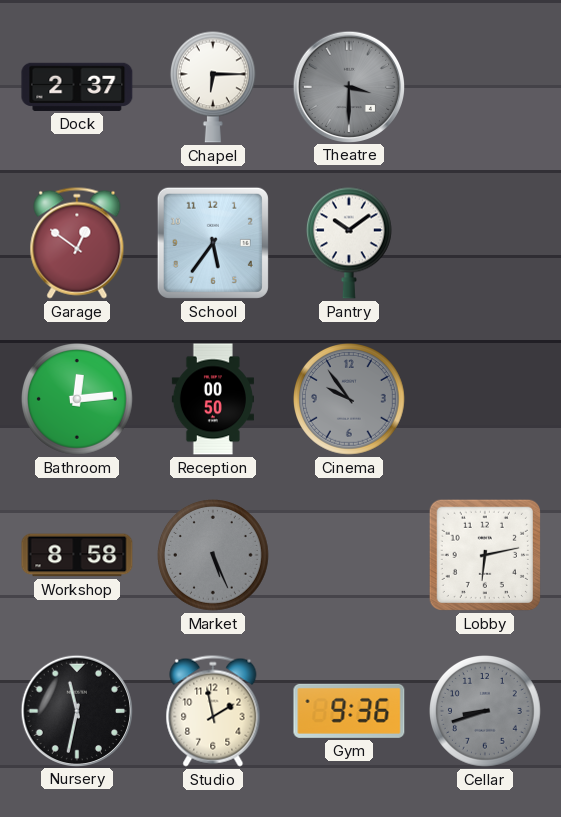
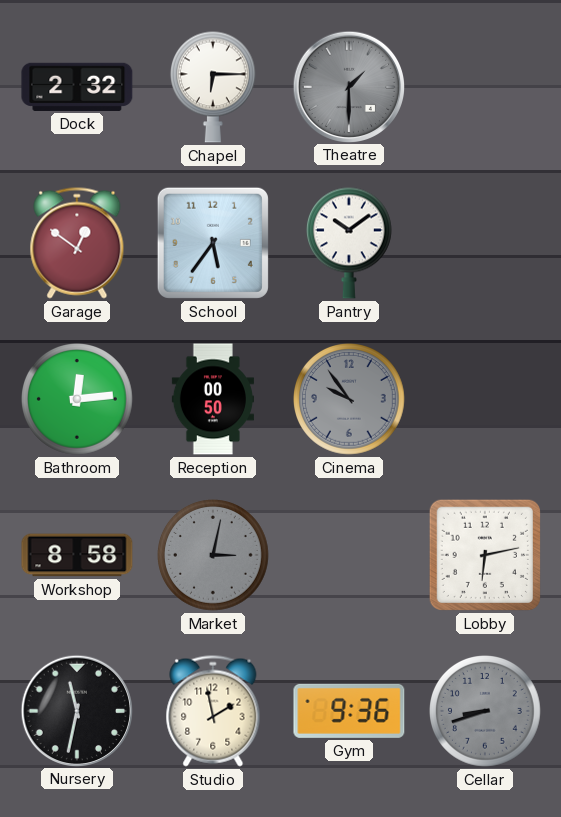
Dock: 2:37 -> 2:32 (77, 87)
Theatre: 3:30 -> 1:30 (348, 86)
Market: 5:26 -> 3:02 (214, 556)
